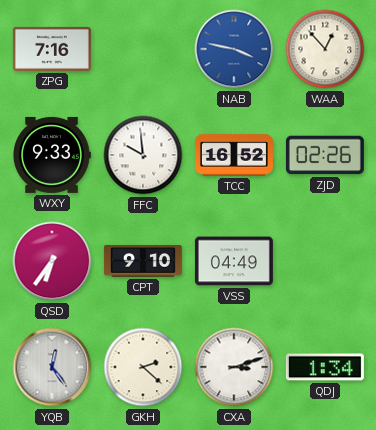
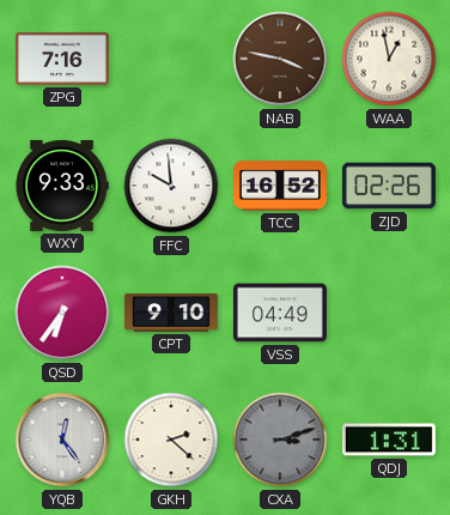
NAB dial: blue -> brown (280, 59)
WAA: 12:53 -> 12:58 (389, 59)
CXA dial: white -> grey (280, 440)
QDJ: 1:34 -> 1:31 (389, 440)
